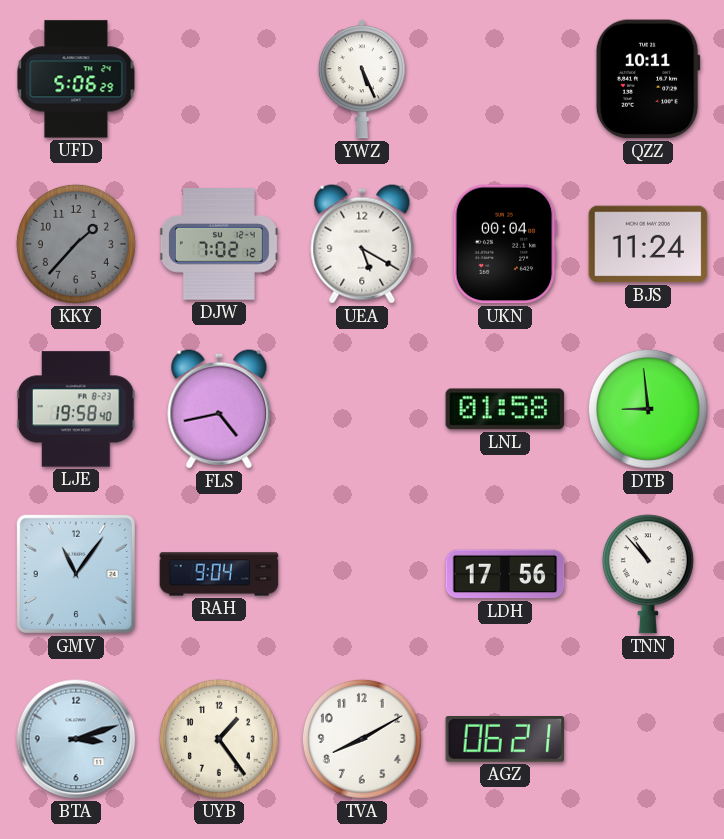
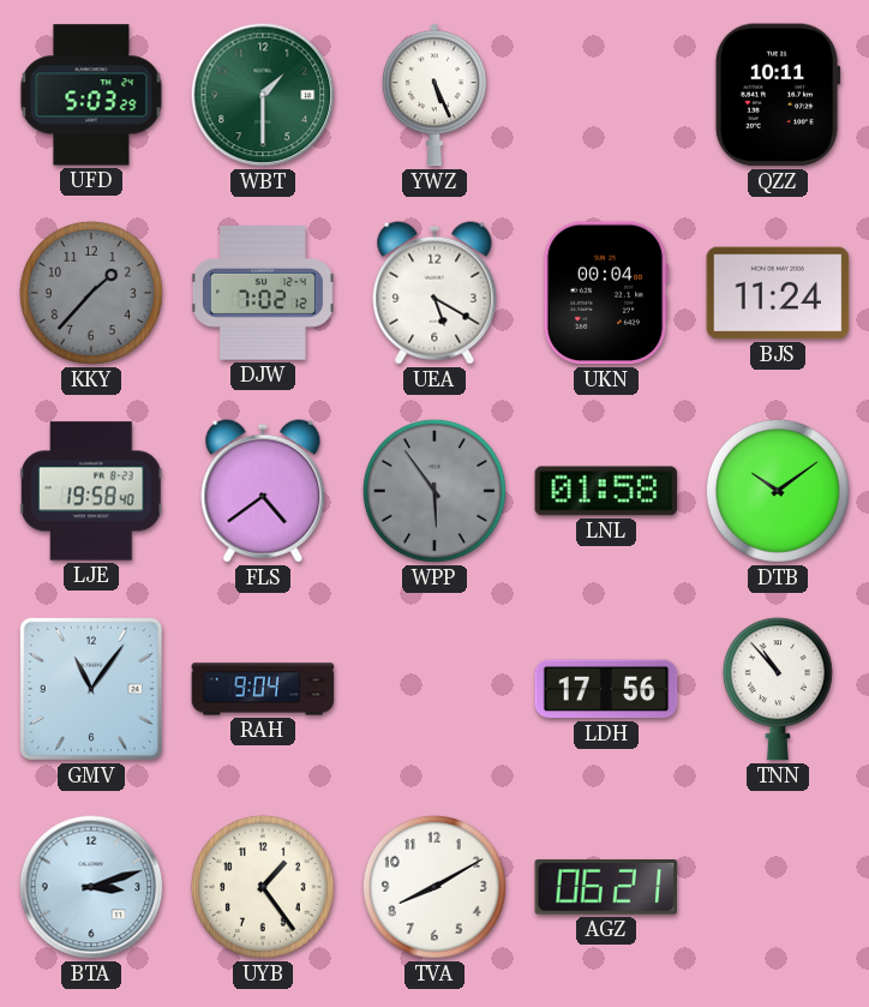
UFD: 5:06 -> 5:03 (91, 95)
WBT: none -> 1:30 (263, 95)
FLS: 4:43 -> 4:39 (263, 491)
WPP: none -> 5:54 (434, 491)
DTB: 8:59 -> 10:09 (778, 491)
